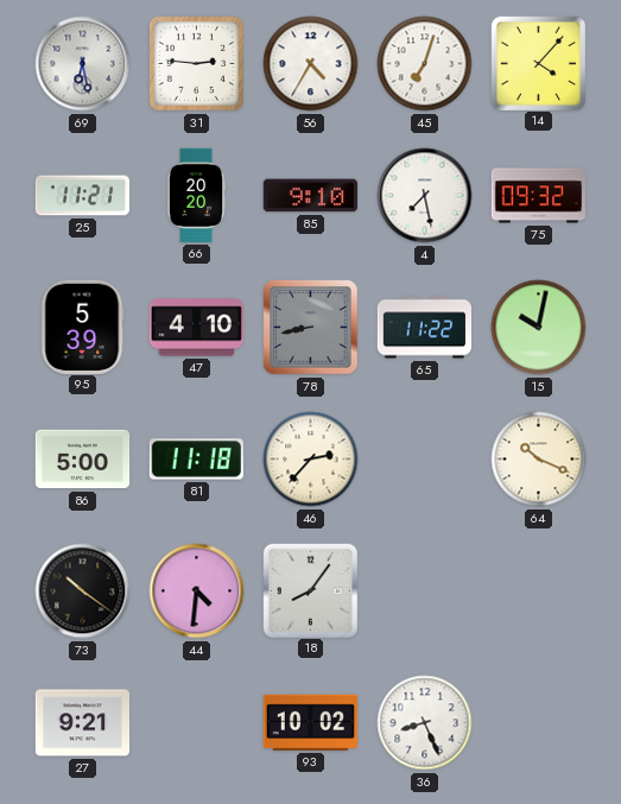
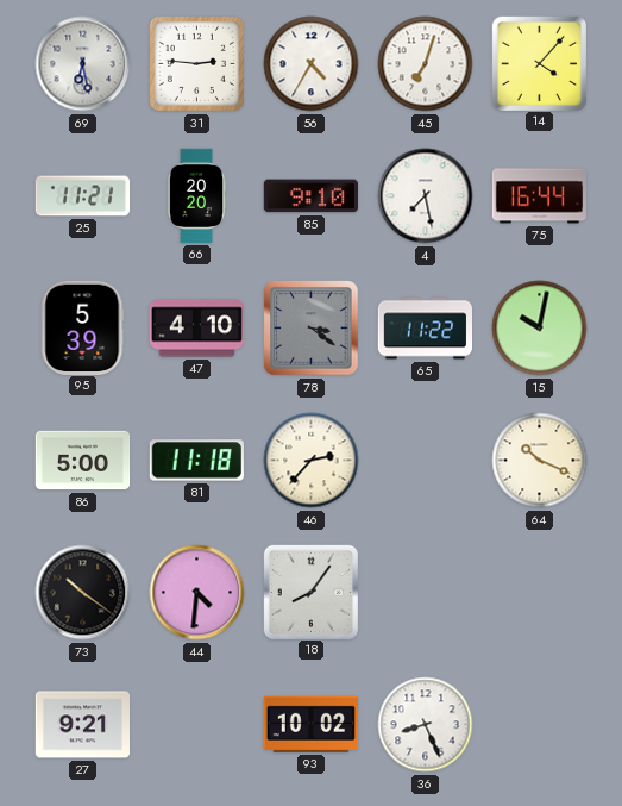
75: 09:32 -> 16:44 (539, 196)
78: 8:43 -> 3:21 (312, 329)
